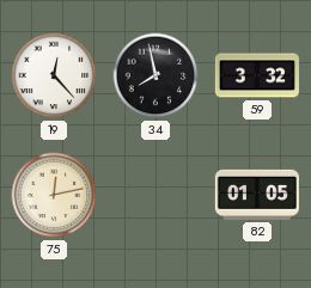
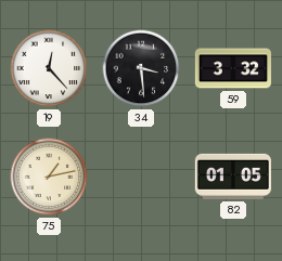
34: 7:58 -> 3:29 (141, 68)
75: 12:13 -> 1:13 (49, 177)
